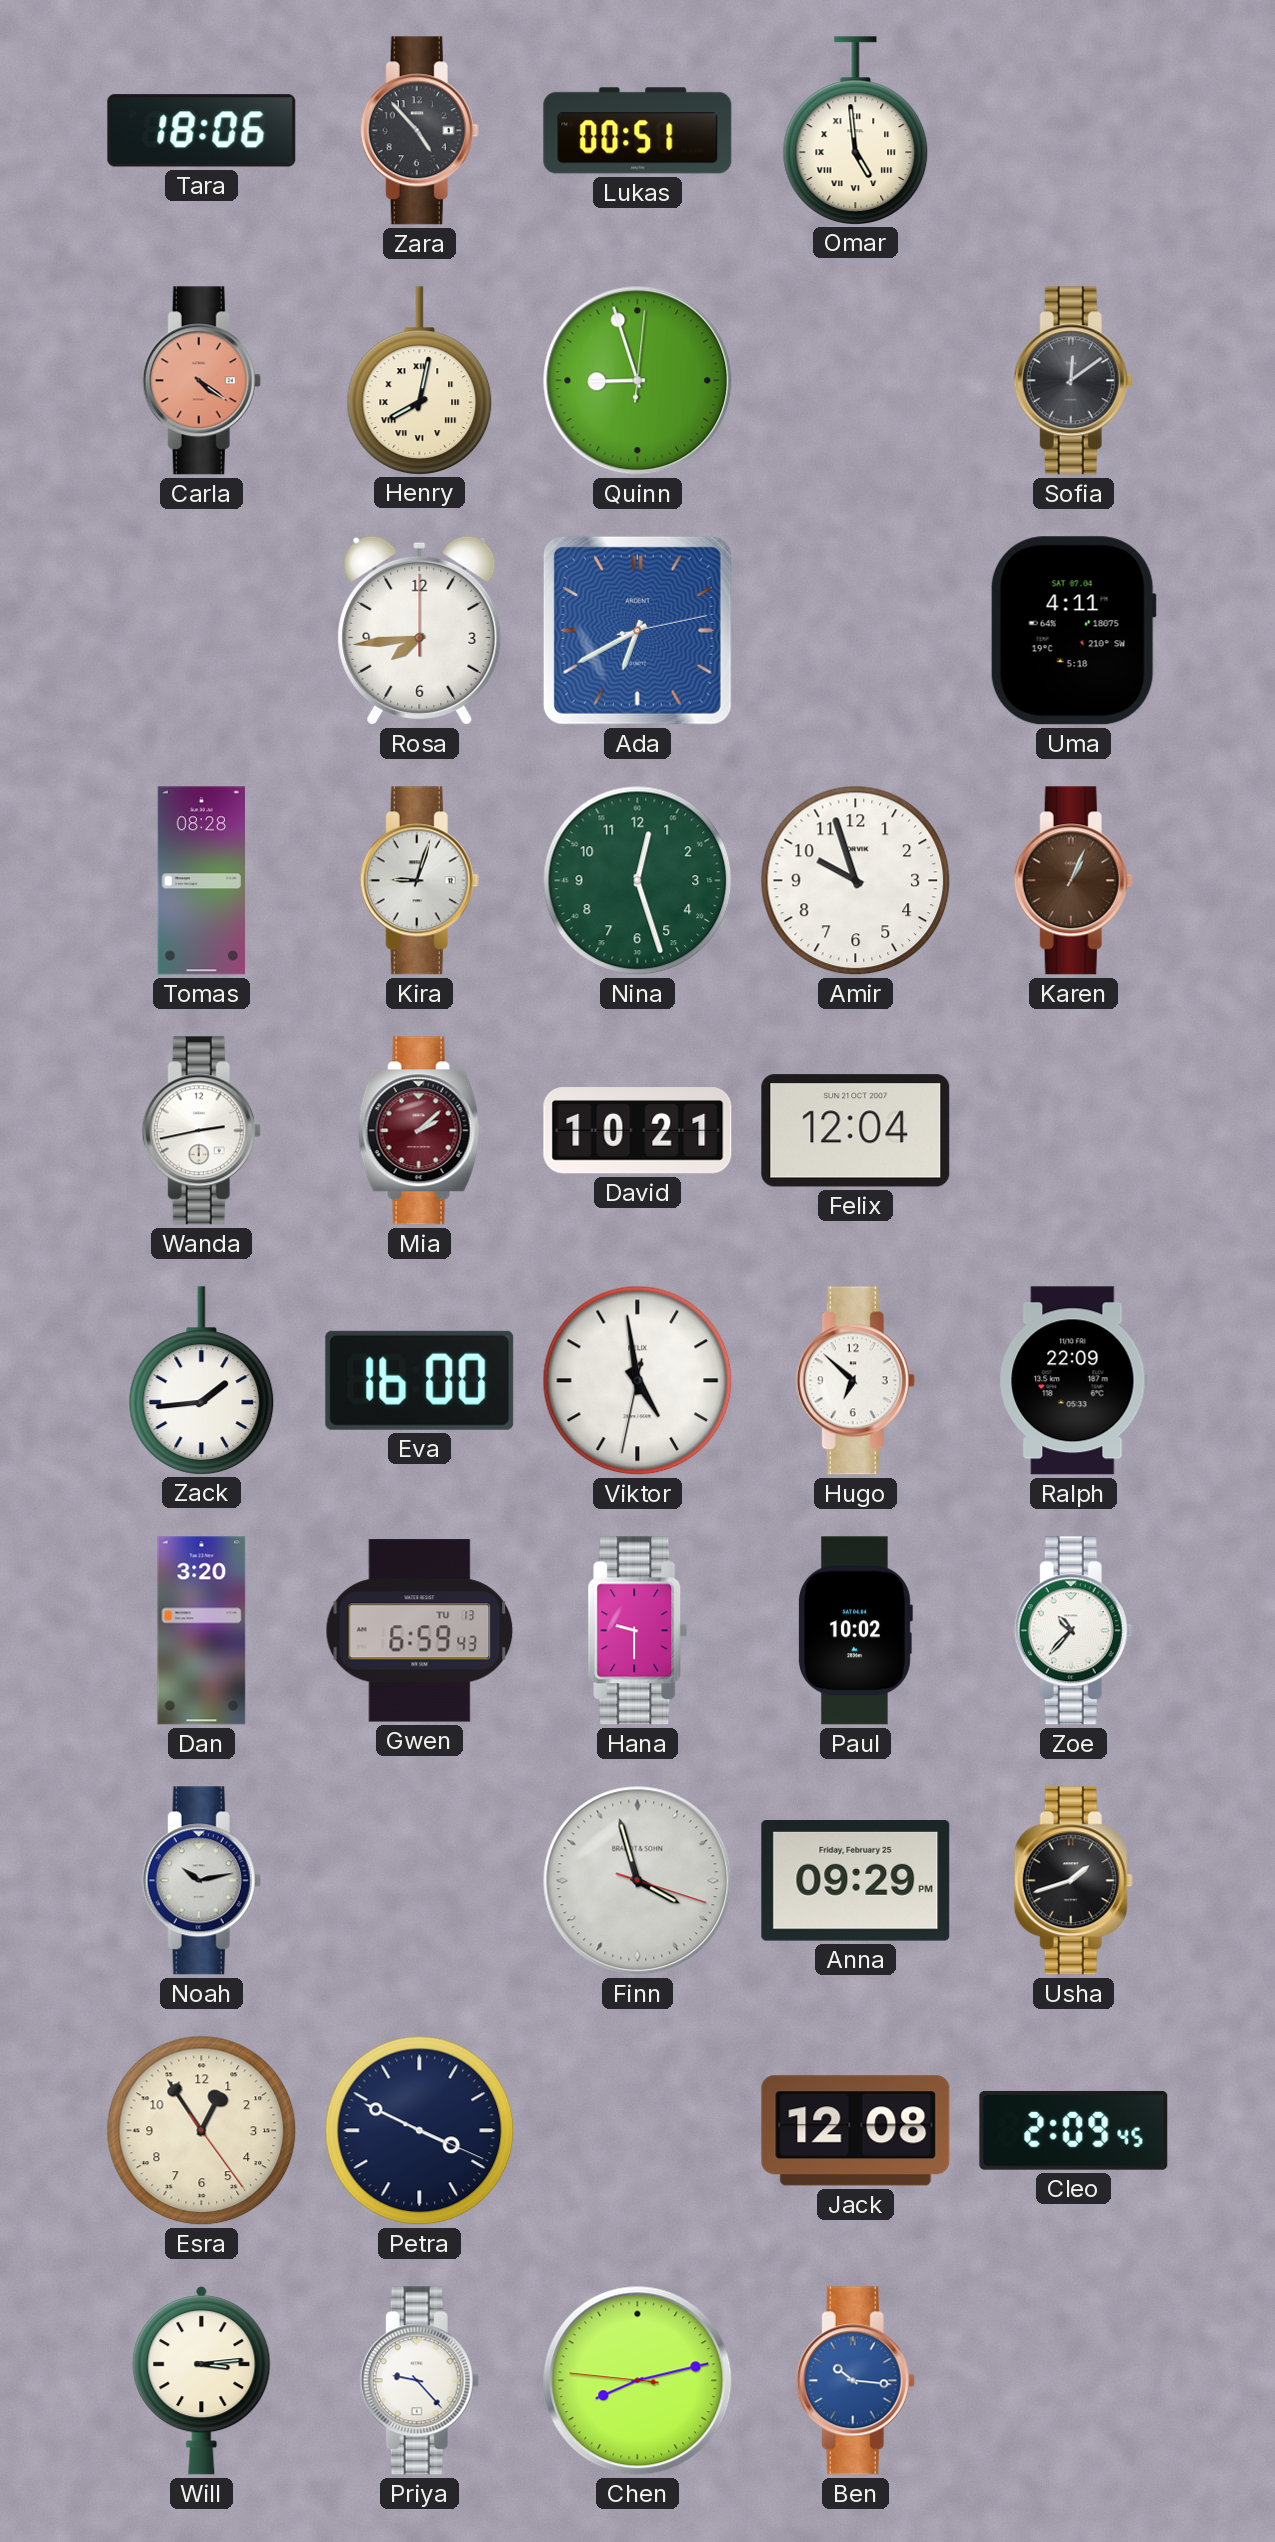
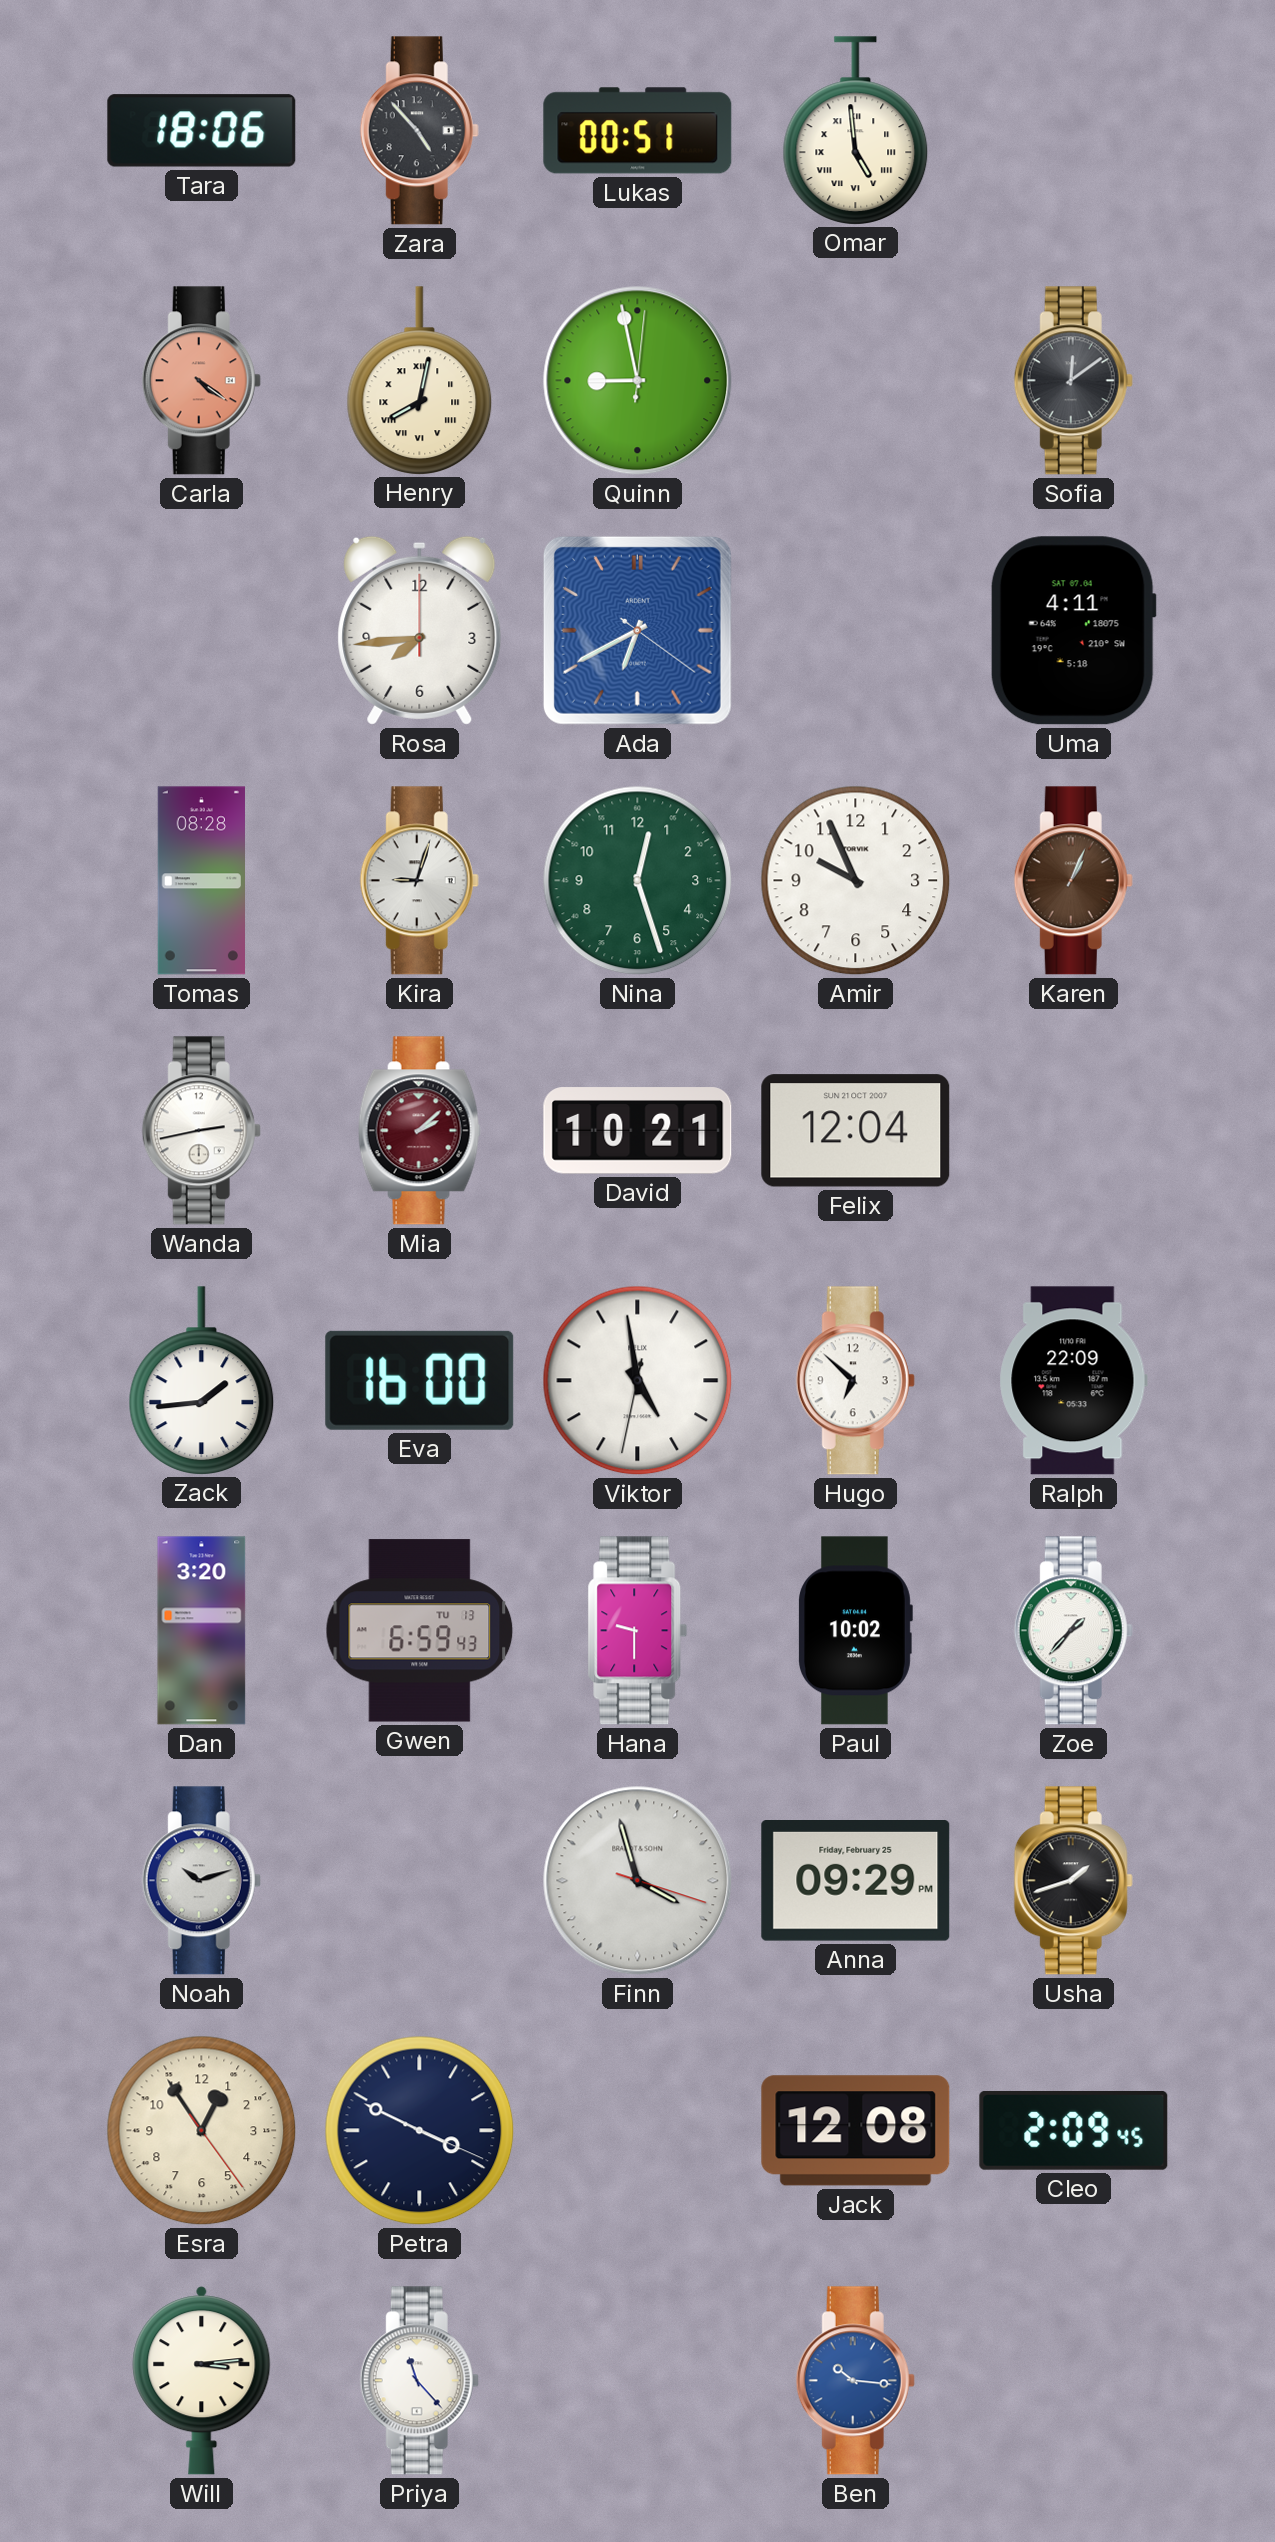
Quinn: 8:57 -> 8:58 (638, 381)
Ada: 6:40:13 -> 6:40:21 (637, 630)
Amir: 9:57 -> 9:56 (856, 881)
Zoe: 10:37 -> 1:37 (1073, 1631)
Noah: 10:13 -> 10:12 (201, 1881)
Priya: 9:23 -> 11:23 (419, 2381)
Chen: 8:12 -> none (638, 2381)
